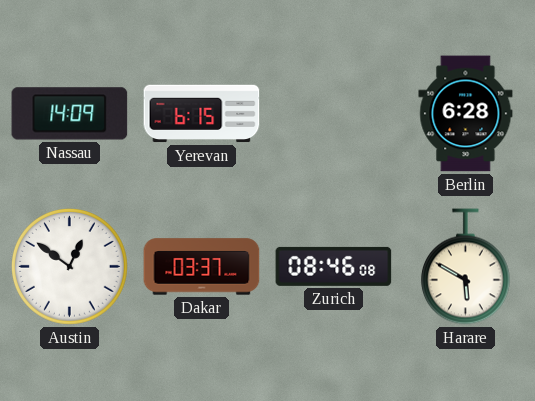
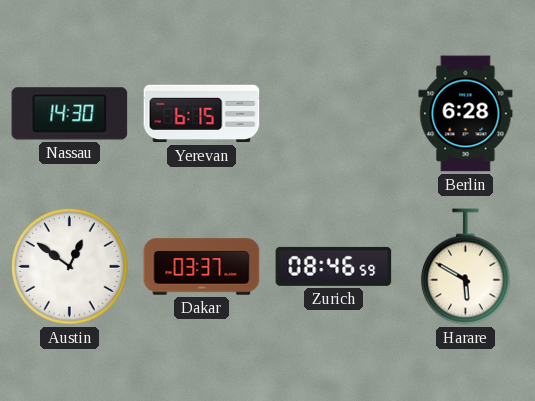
Nassau: 14:09 -> 14:30 (70, 114)
Zurich: 08:46:08 -> 08:46:59 (334, 266)
